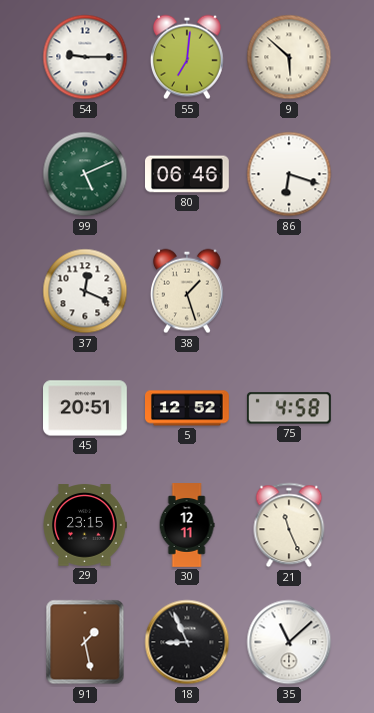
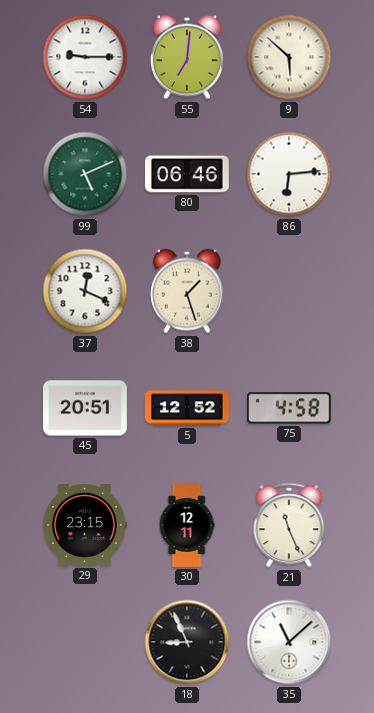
86: 6:18 -> 6:14 (289, 174)
91: 1:28 -> none (85, 642)
